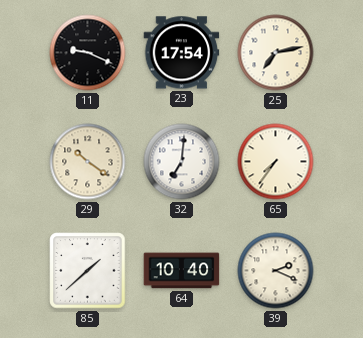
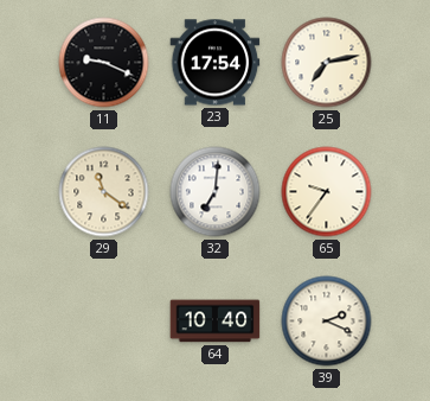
29: 10:21 -> 11:21 (104, 192)
65: 7:36 -> 9:36 (327, 192)
85: 1:38 -> none (88, 271)
